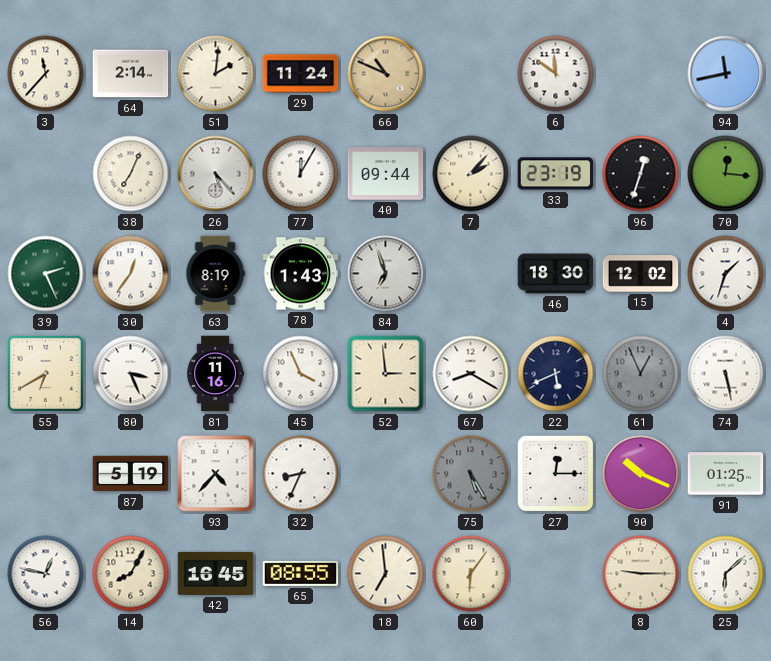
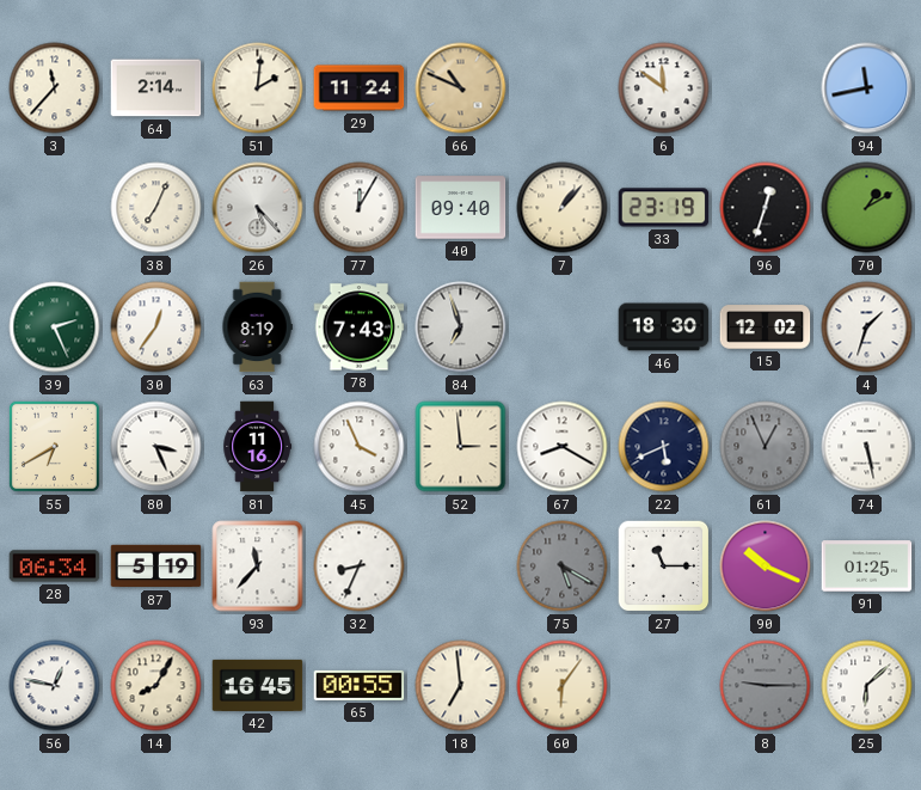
40: 09:44 -> 09:40 (461, 208)
7: 2:07 -> 1:07 (563, 208)
70: 12:16 -> 1:10 (867, 208)
78: 1:43 -> 7:43 (360, 327)
28: none -> 06:34 (55, 567)
93: 4:37 -> 11:37 (258, 567)
75: 5:25 -> 5:20 (563, 567)
27: 12:15 -> 11:15 (664, 567)
65: 08:55 -> 00:55 (360, 685)
8 dial: cream -> grey (766, 686)
